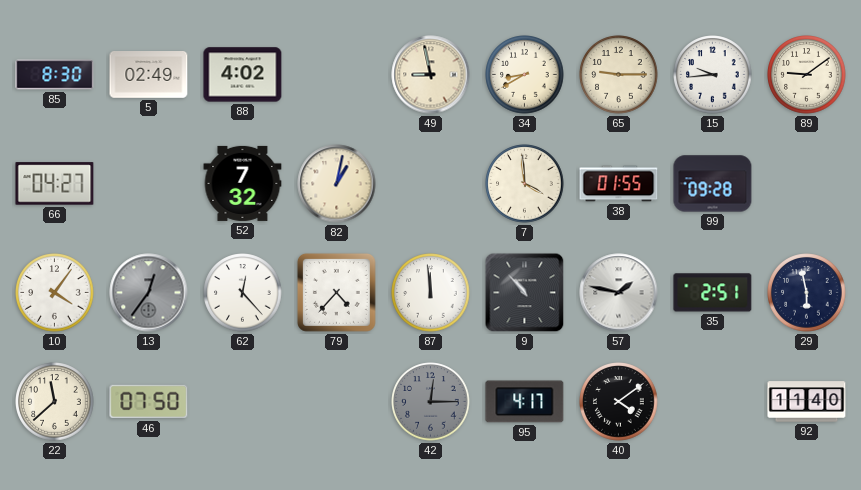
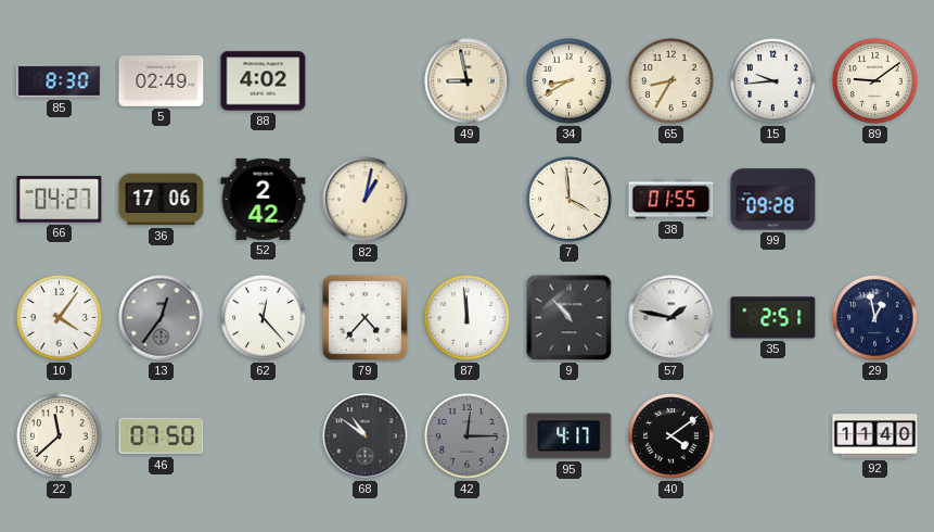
65: 9:15 -> 8:35 (671, 81)
36: none -> 17:06 (162, 200)
52: 7:32 -> 2:42 (264, 199)
29: 5:58 -> 12:58 (875, 318)
68: none -> 10:51 (366, 436)
